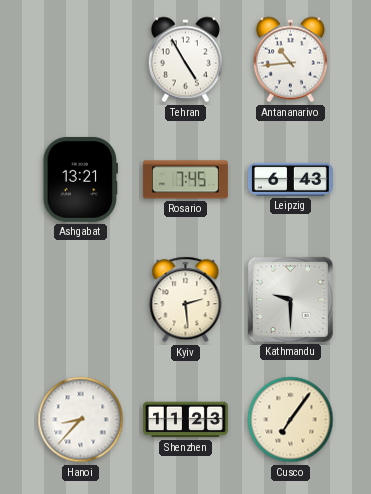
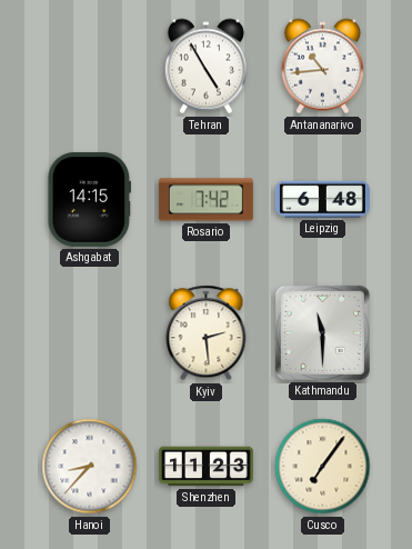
Ashgabat: 13:21 -> 14:15 (90, 199)
Rosario: 7:45 -> 7:42 (205, 200)
Leipzig: 6:43 -> 6:48 (322, 199)
Kathmandu: 9:30 -> 11:30 (322, 332)
